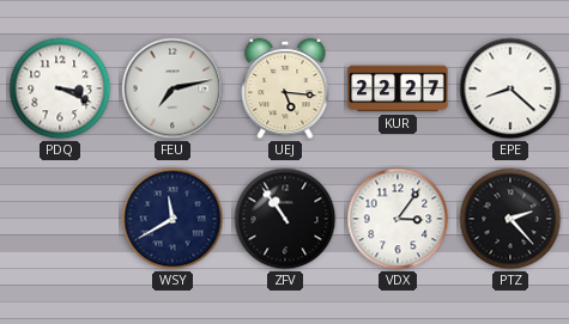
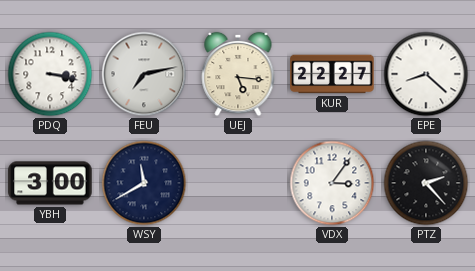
PDQ: 3:19 -> 3:17 (50, 74)
YBH: none -> 3:00 (50, 183)
ZFV: 10:54 -> none (285, 219)
